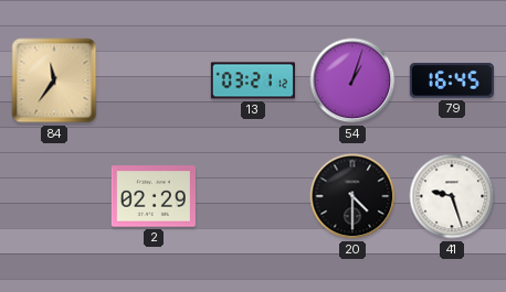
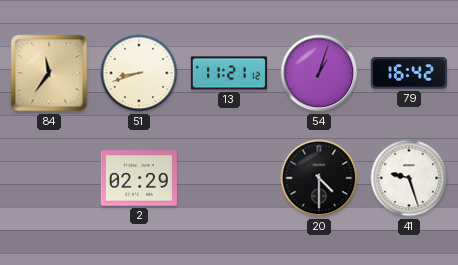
51: none -> 8:42 (139, 73)
13: 03:21 -> 11:21 (229, 73)
79: 16:45 -> 16:42 (409, 73)
